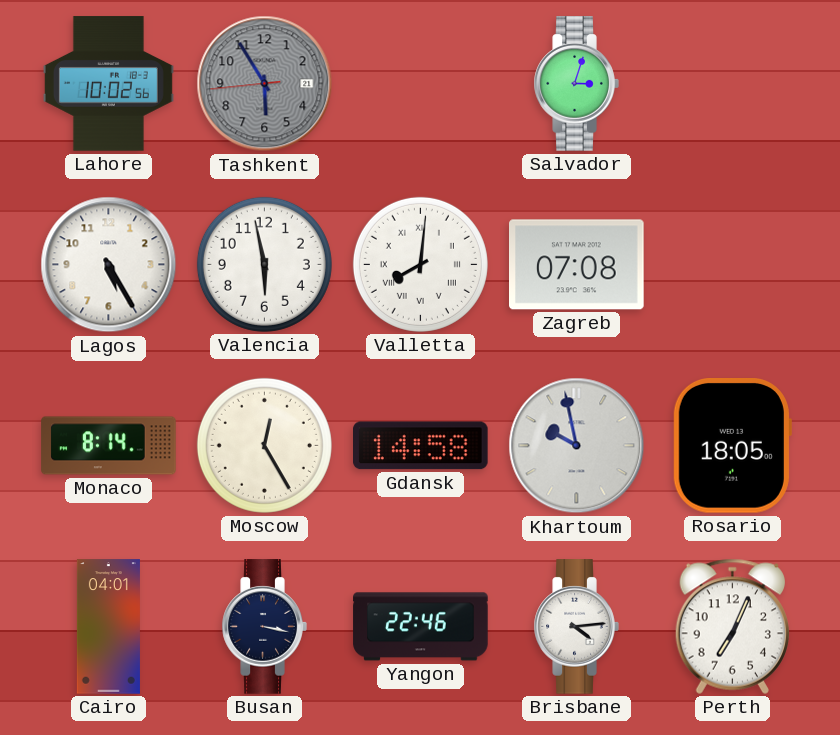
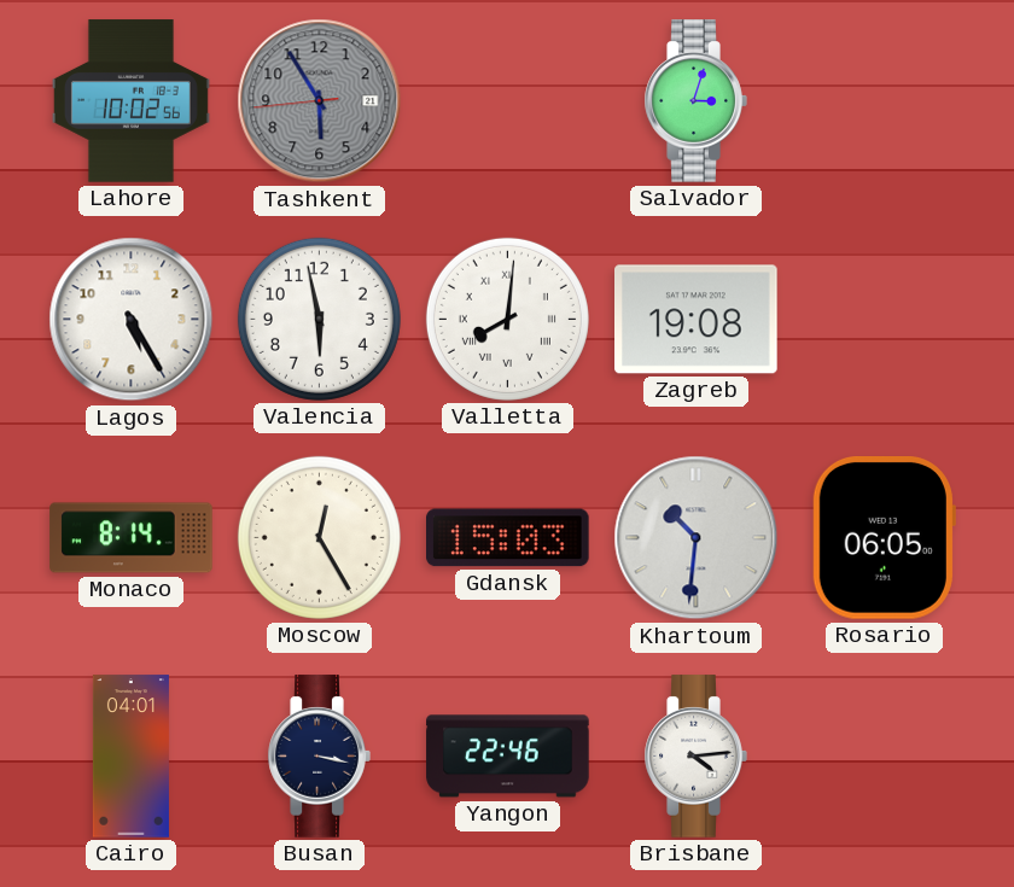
Zagreb: 07:08 -> 19:08 (697, 320)
Gdansk: 14:58 -> 15:03 (508, 538)
Khartoum: 9:58 -> 10:31 (697, 538)
Rosario: 18:05 -> 06:05 (884, 538)
Perth: 7:04 -> none (732, 626)
